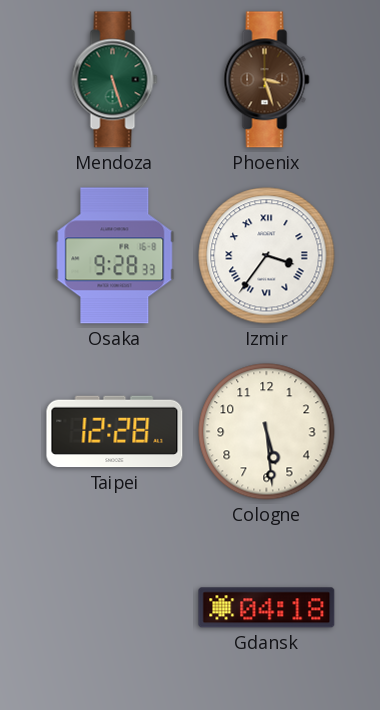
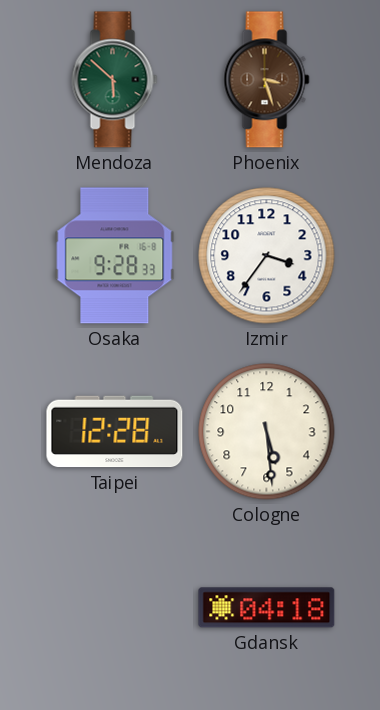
Mendoza: 5:27 -> 5:52 (115, 80)
Izmir numerals: Roman -> Arabic (267, 256)
